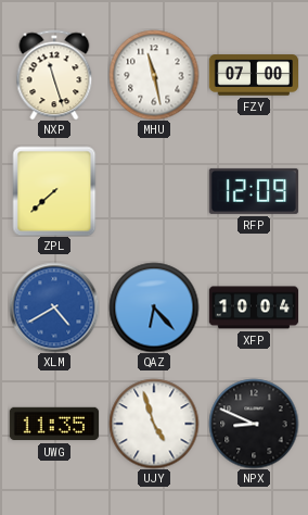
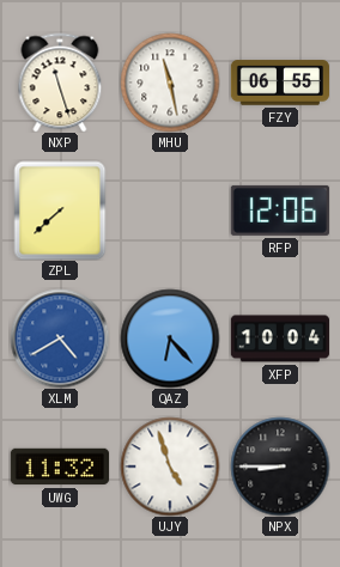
FZY: 07:00 -> 06:55 (279, 83)
RFP: 12:09 -> 12:06 (280, 211)
UWG: 11:35 -> 11:32 (59, 467)
NPX: 8:49 -> 8:45 (280, 467)
